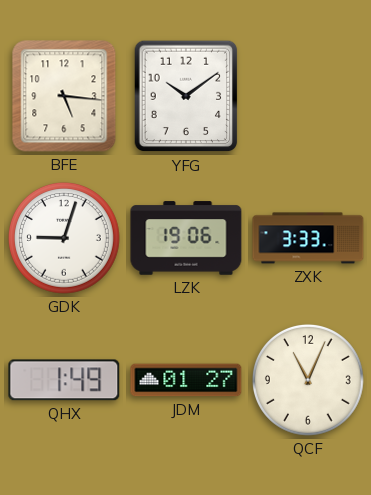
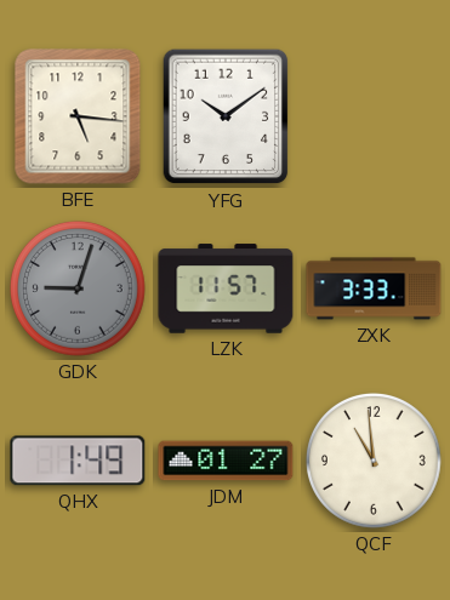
GDK dial: white -> grey (78, 288)
LZK: 19:06 -> 11:57 (226, 288)
QCF: 11:04 -> 10:59 (374, 461)
